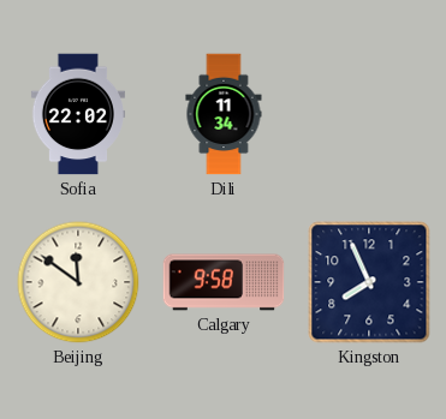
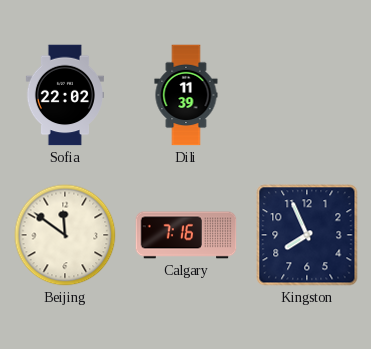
Dili: 11:34 -> 11:39 (186, 95)
Calgary: 9:58 -> 7:16 (186, 235)
